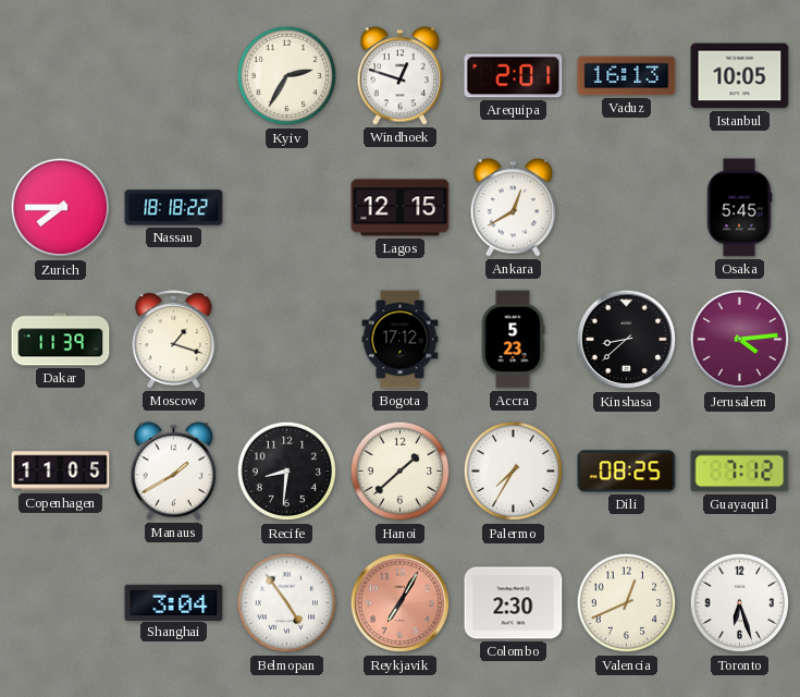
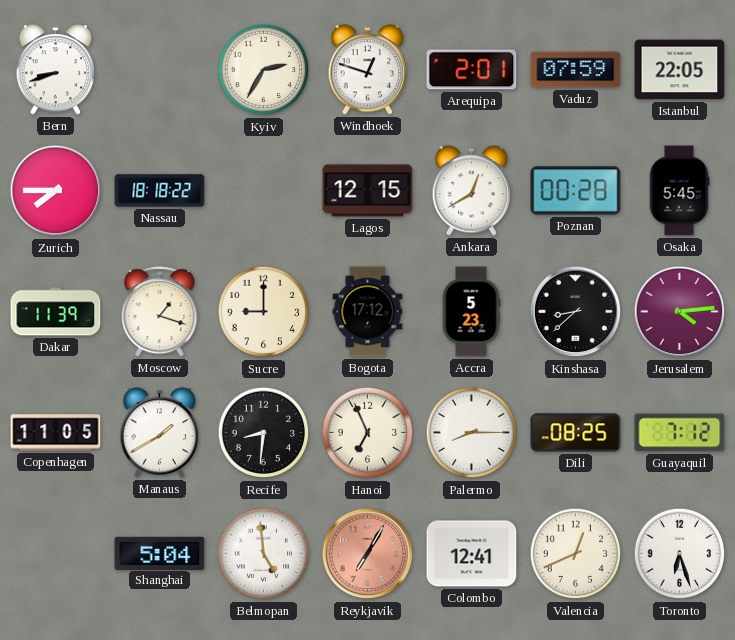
Bern: none -> 8:42 (56, 70)
Vaduz: 16:13 -> 07:59 (576, 70)
Istanbul: 10:05 -> 22:05 (680, 70)
Poznan: none -> 00:28 (576, 191)
Sucre: none -> 9:00 (264, 312)
Hanoi: 1:38 -> 6:56 (368, 433)
Palermo: 7:35 -> 8:15 (472, 433)
Shanghai: 3:04 -> 5:04 (160, 553)
Belmopan: 4:54 -> 4:59 (264, 554)
Colombo: 2:30 -> 12:41 (472, 554)
